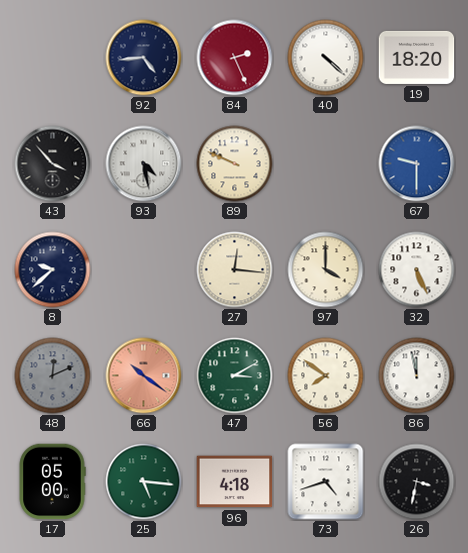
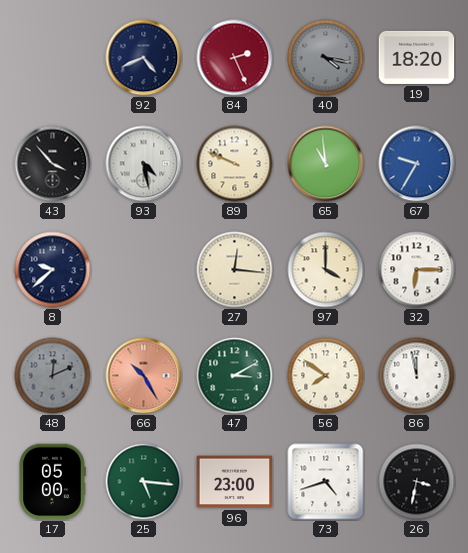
92: 4:44 -> 4:41 (144, 58)
40: 4:22 -> 4:17 (326, 58)
40 dial: white -> grey (326, 58)
65: none -> 10:59 (326, 164)
67: 9:30 -> 9:35 (417, 164)
32: 5:26 -> 6:15 (417, 270)
66: 10:21 -> 10:25 (144, 376)
96: 4:18 -> 23:00 (235, 482)
